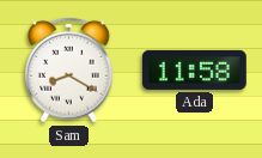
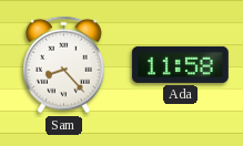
Sam: 8:20 -> 8:23 (64, 65)
